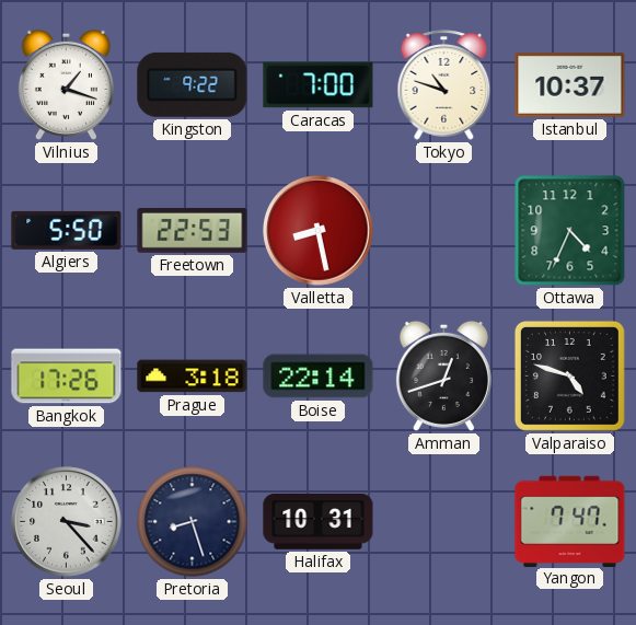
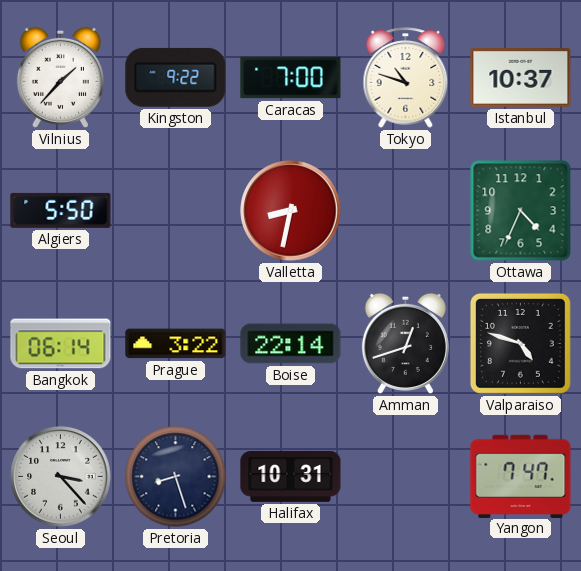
Vilnius: 1:18 -> 1:37 (60, 77)
Freetown: 22:53 -> none (193, 230)
Valletta: 8:28 -> 8:32 (291, 211)
Bangkok: 17:26 -> 06:14 (61, 344)
Prague: 3:18 -> 3:22 (176, 344)
